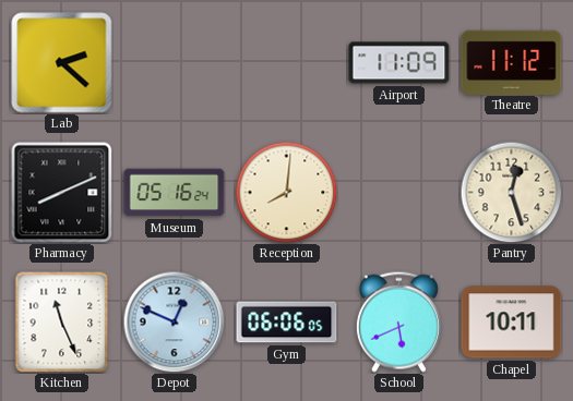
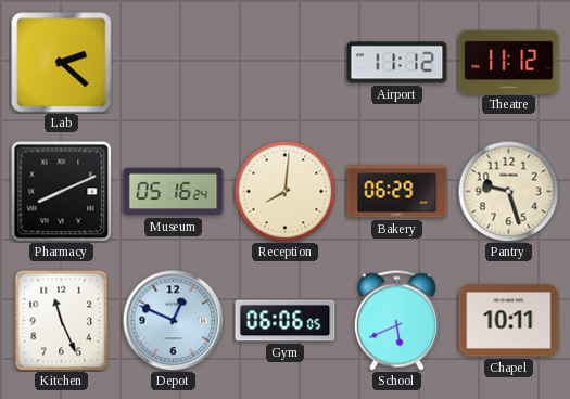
Airport: 11:09 -> 11:12 (397, 63)
Bakery: none -> 06:29 (397, 192)
Pantry: 12:27 -> 9:27 (508, 191)
